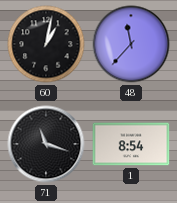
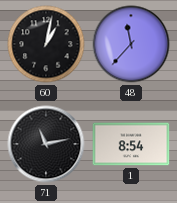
71: 11:18 -> 11:13 (46, 144)
